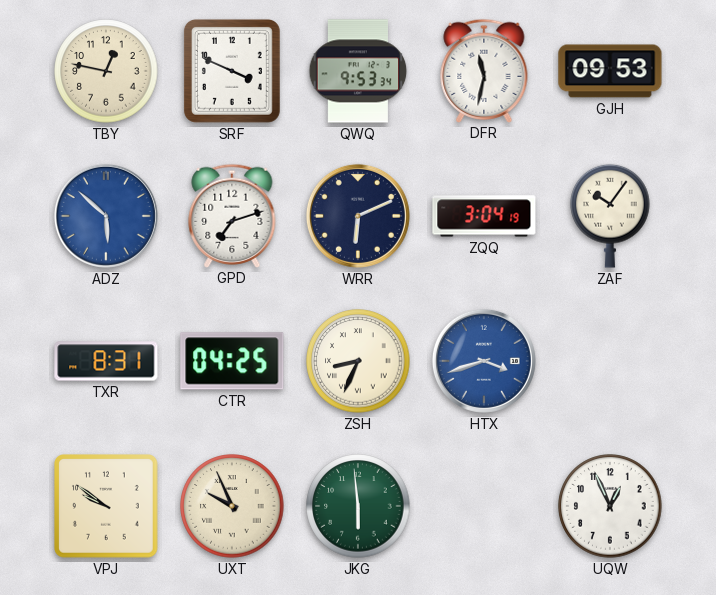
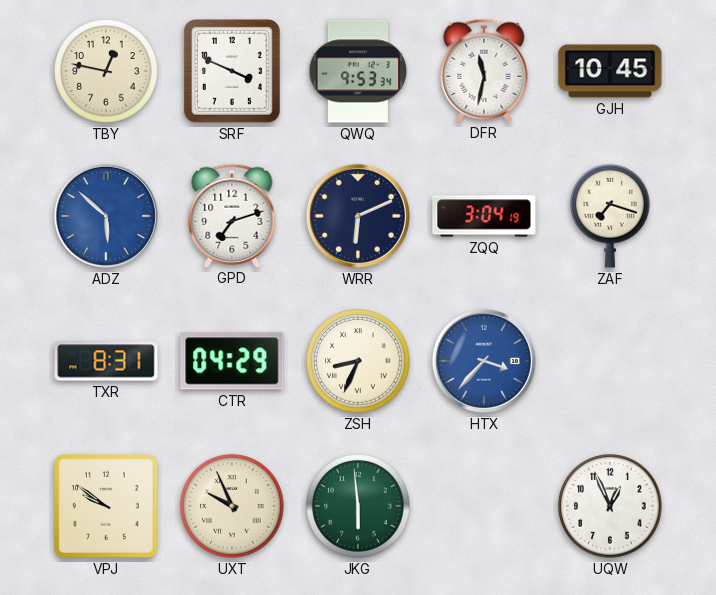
GJH: 09:53 -> 10:45 (610, 71)
ZAF: 10:06 -> 7:18 (610, 216)
CTR: 04:25 -> 04:29 (232, 361)
HTX: 3:42 -> 3:37 (484, 361)
